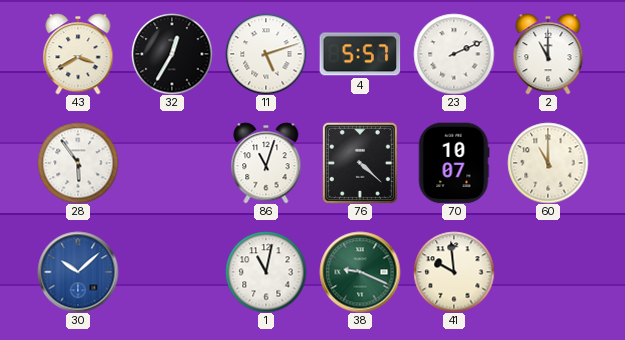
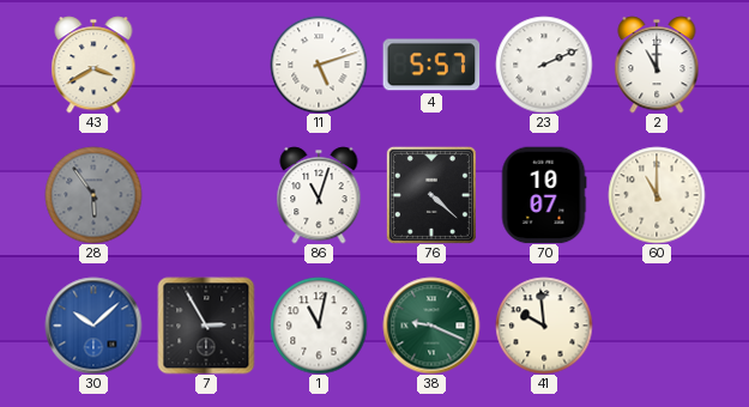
32: 12:35 -> none (172, 54)
28 dial: white -> grey (93, 195)
7: none -> 2:55 (206, 326)
